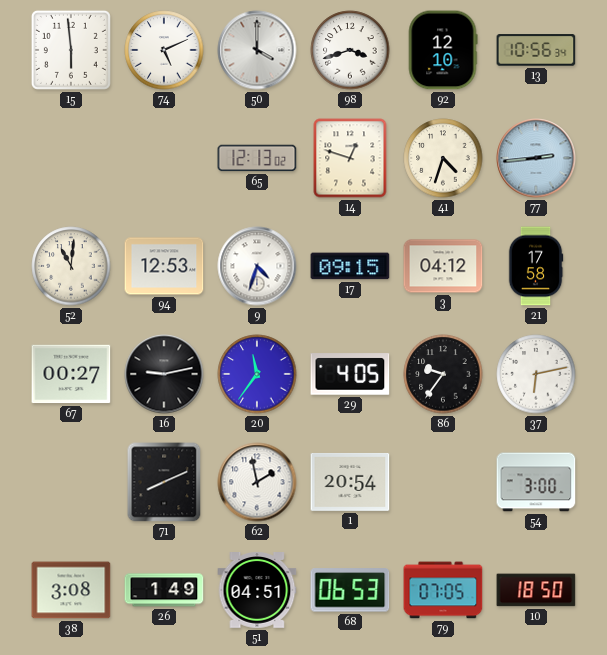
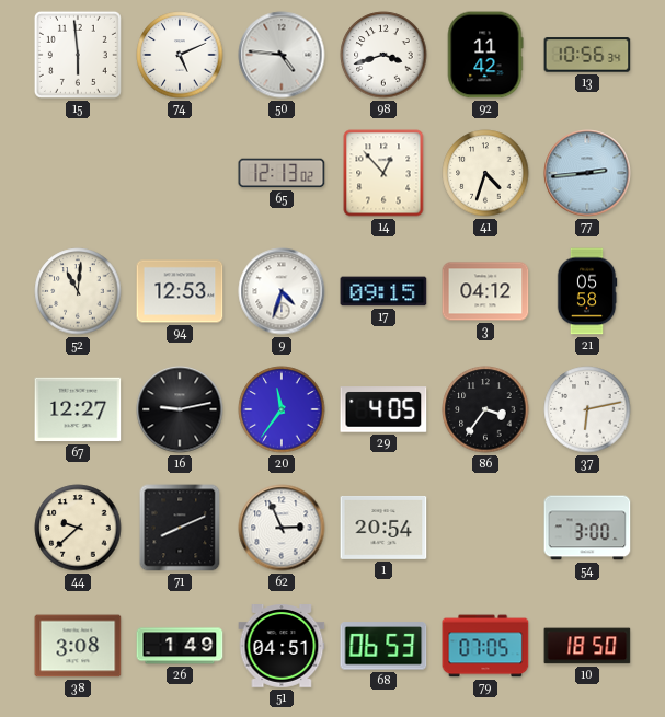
50: 4:00 -> 4:46 (282, 55)
92: 12:10 -> 11:42 (485, 55)
14: 12:48 -> 12:53 (383, 173)
21: 17:58 -> 05:58 (587, 291)
67: 00:27 -> 12:27 (78, 409)
86: 9:36 -> 3:36 (485, 409)
44: none -> 9:38 (78, 528)
62: 1:58 -> 2:56 (282, 528)
